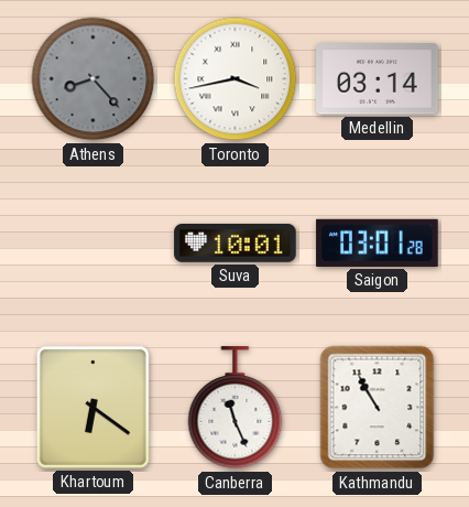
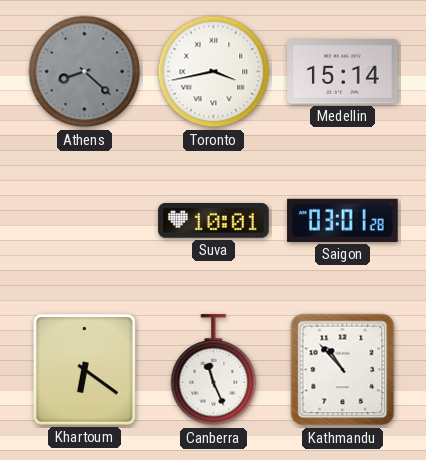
Athens: 8:23 -> 8:22 (85, 72)
Medellin: 03:14 -> 15:14 (343, 72)
Kathmandu: 10:55 -> 10:53 (343, 370)
